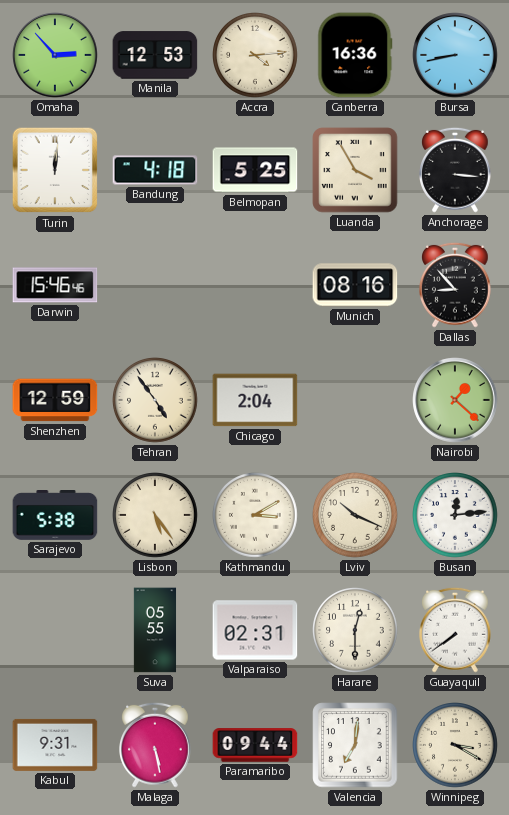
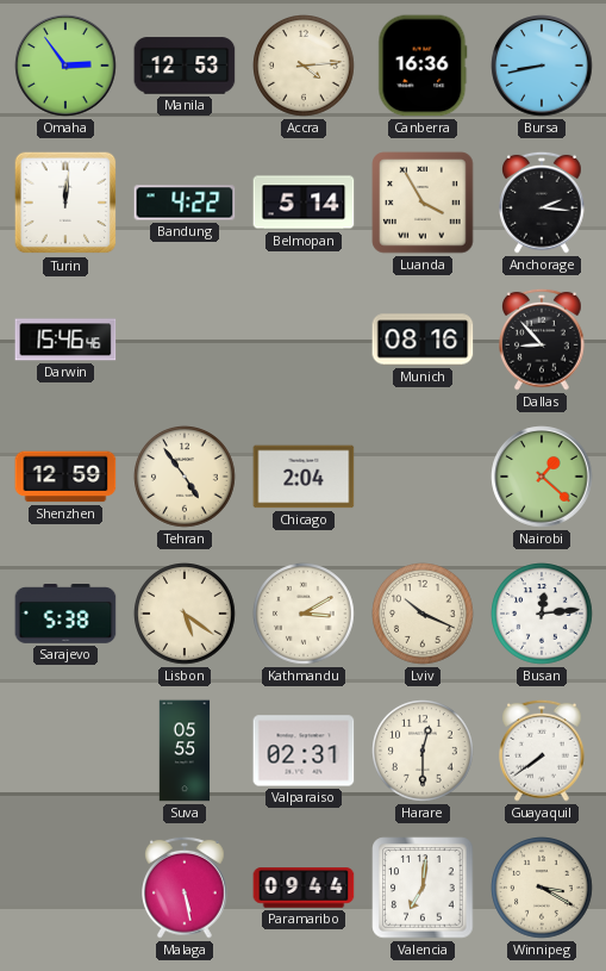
Omaha: 2:53 -> 2:54 (65, 66)
Bandung: 4:18 -> 4:22 (185, 203)
Belmopan: 5:25 -> 5:14 (304, 203)
Anchorage: 3:16 -> 2:16 (543, 203)
Lisbon: 5:24 -> 5:21 (186, 615)
Kabul: 9:31 -> none (55, 745)
